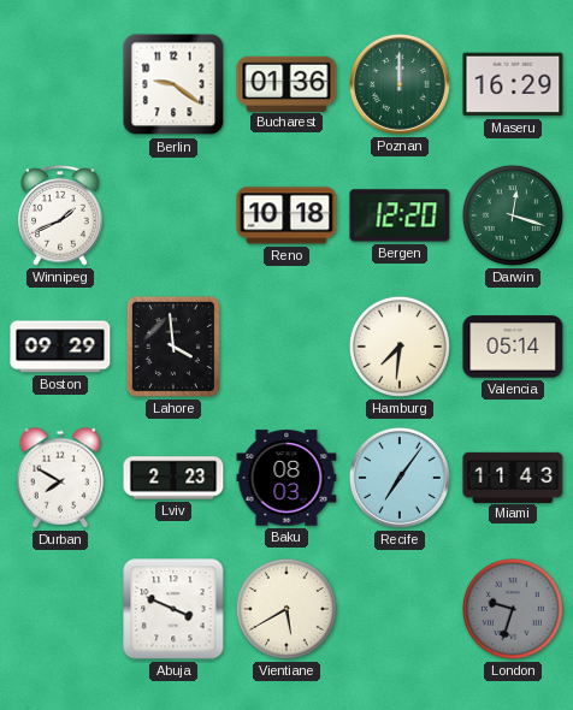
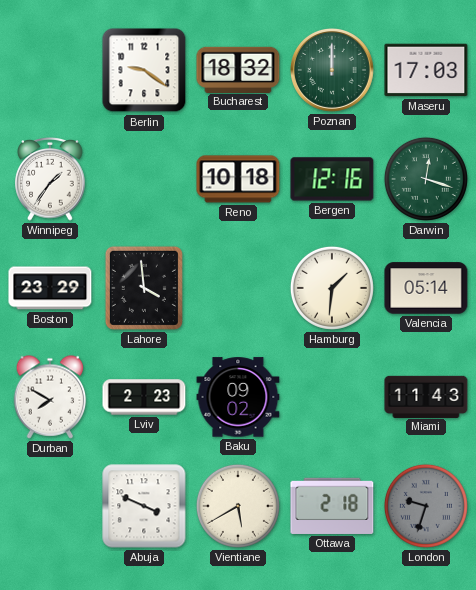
Bucharest: 01:36 -> 18:32 (238, 69)
Maseru: 16:29 -> 17:03 (426, 70)
Winnipeg: 1:41 -> 1:36 (50, 180)
Bergen: 12:20 -> 12:16 (332, 179)
Boston: 09:29 -> 23:29 (50, 288)
Hamburg: 7:31 -> 1:31 (332, 288)
Baku: 08:03 -> 09:02 (238, 397)
Recife: 7:06 -> none (400, 478)
Ottawa: none -> 2:18 (332, 506)
